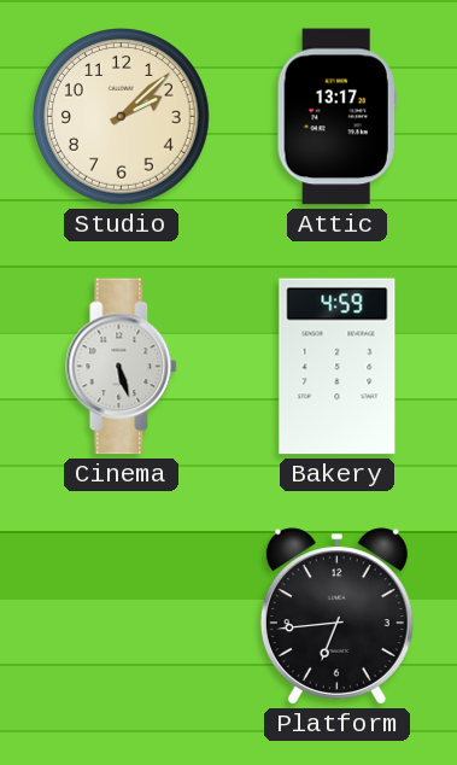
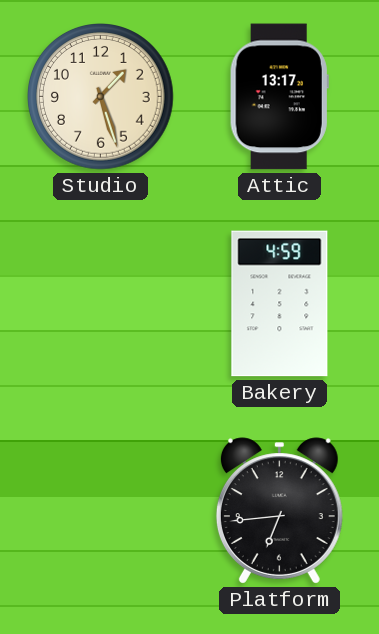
Studio: 2:08 -> 1:27 (101, 97)
Cinema: 5:27 -> none (122, 367)
